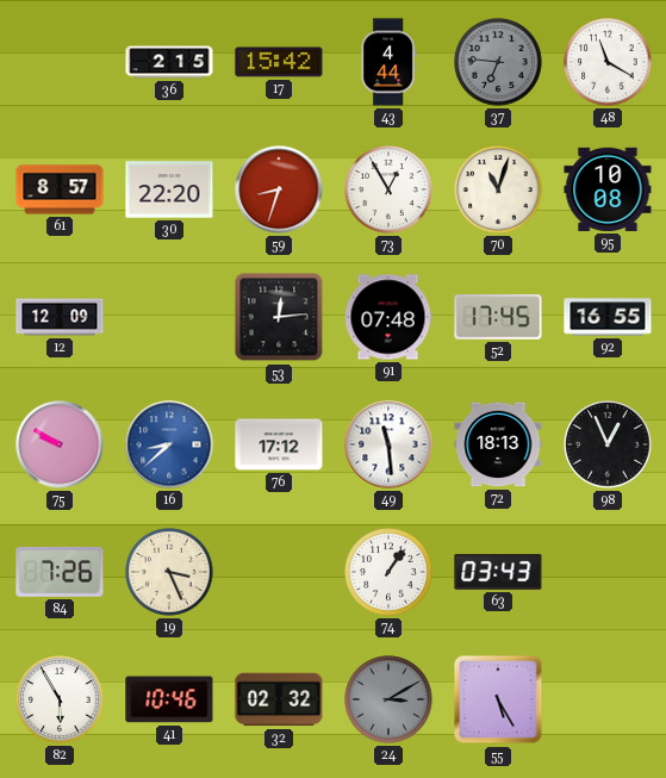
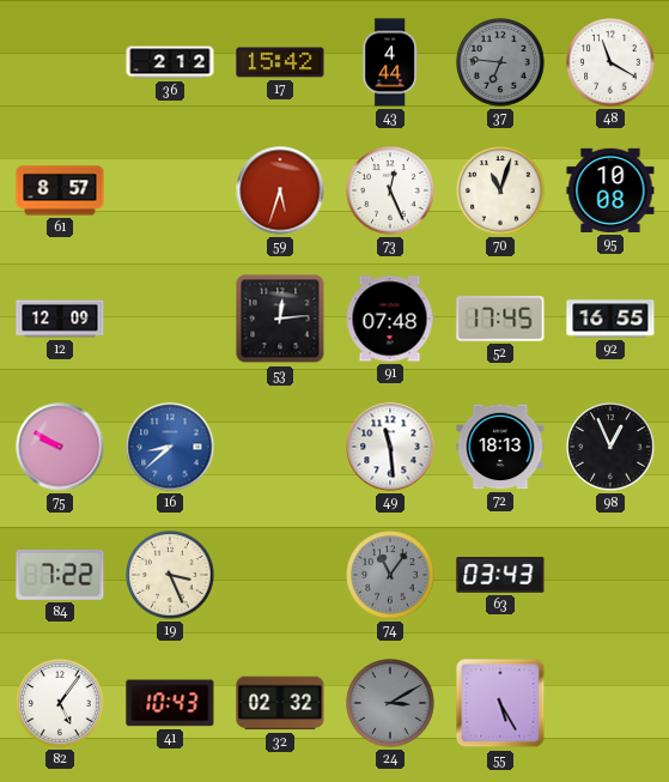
36: 2:15 -> 2:12 (170, 62)
30: 22:20 -> none (169, 189)
59: 8:33 -> 5:33 (280, 190)
73: 12:55 -> 12:26 (390, 190)
76: 17:12 -> none (279, 444)
84: 7:26 -> 7:22 (60, 575)
74: 1:06 -> 11:06 (390, 575)
74 dial: white -> grey (390, 575)
82: 5:55 -> 5:06 (60, 703)
41: 10:46 -> 10:43 (170, 703)
